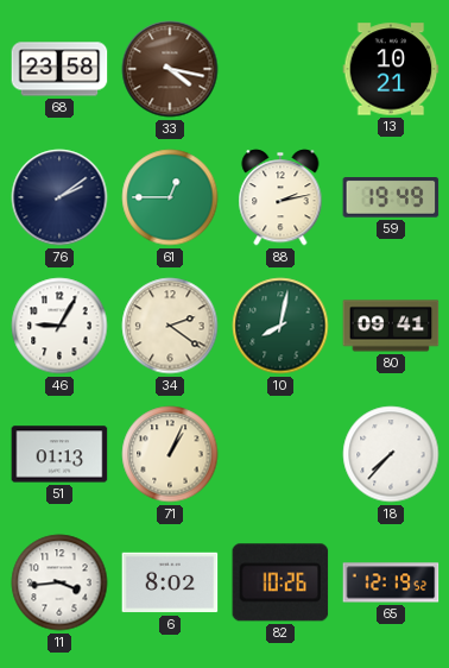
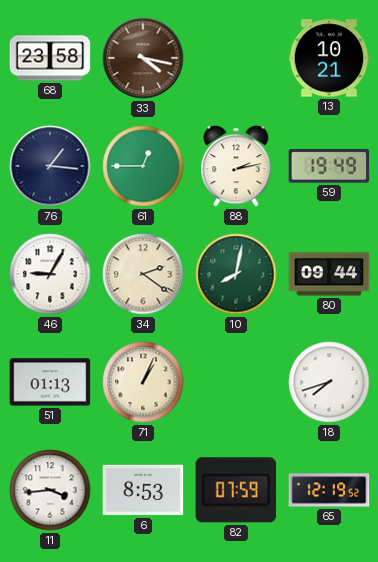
76: 2:09 -> 1:16 (50, 166)
80: 09:41 -> 09:44 (329, 274)
18: 7:37 -> 7:42 (329, 382)
6: 8:02 -> 8:53 (143, 490)
82: 10:26 -> 07:59 (236, 490)
